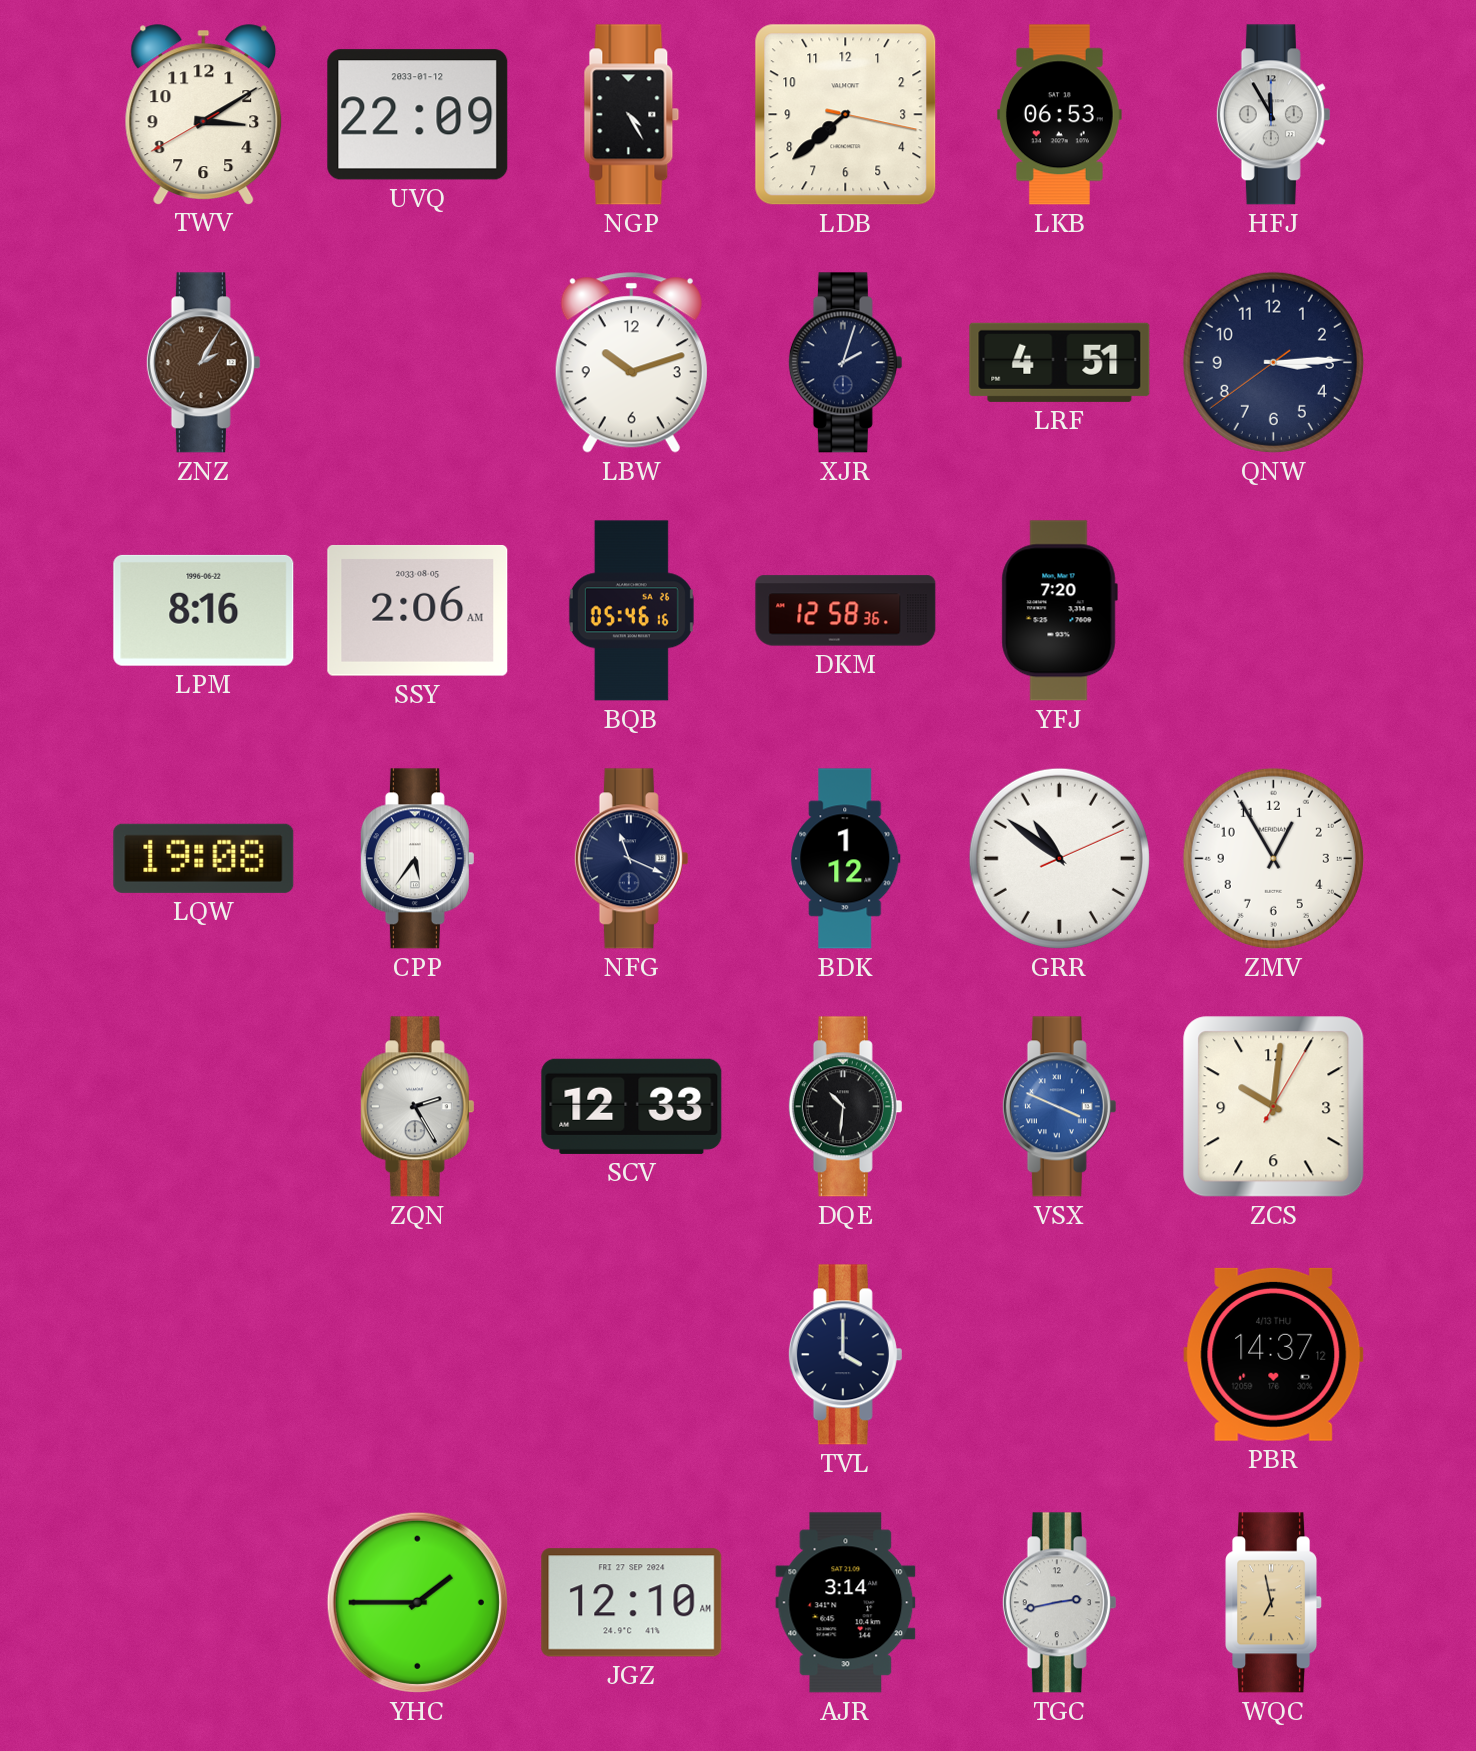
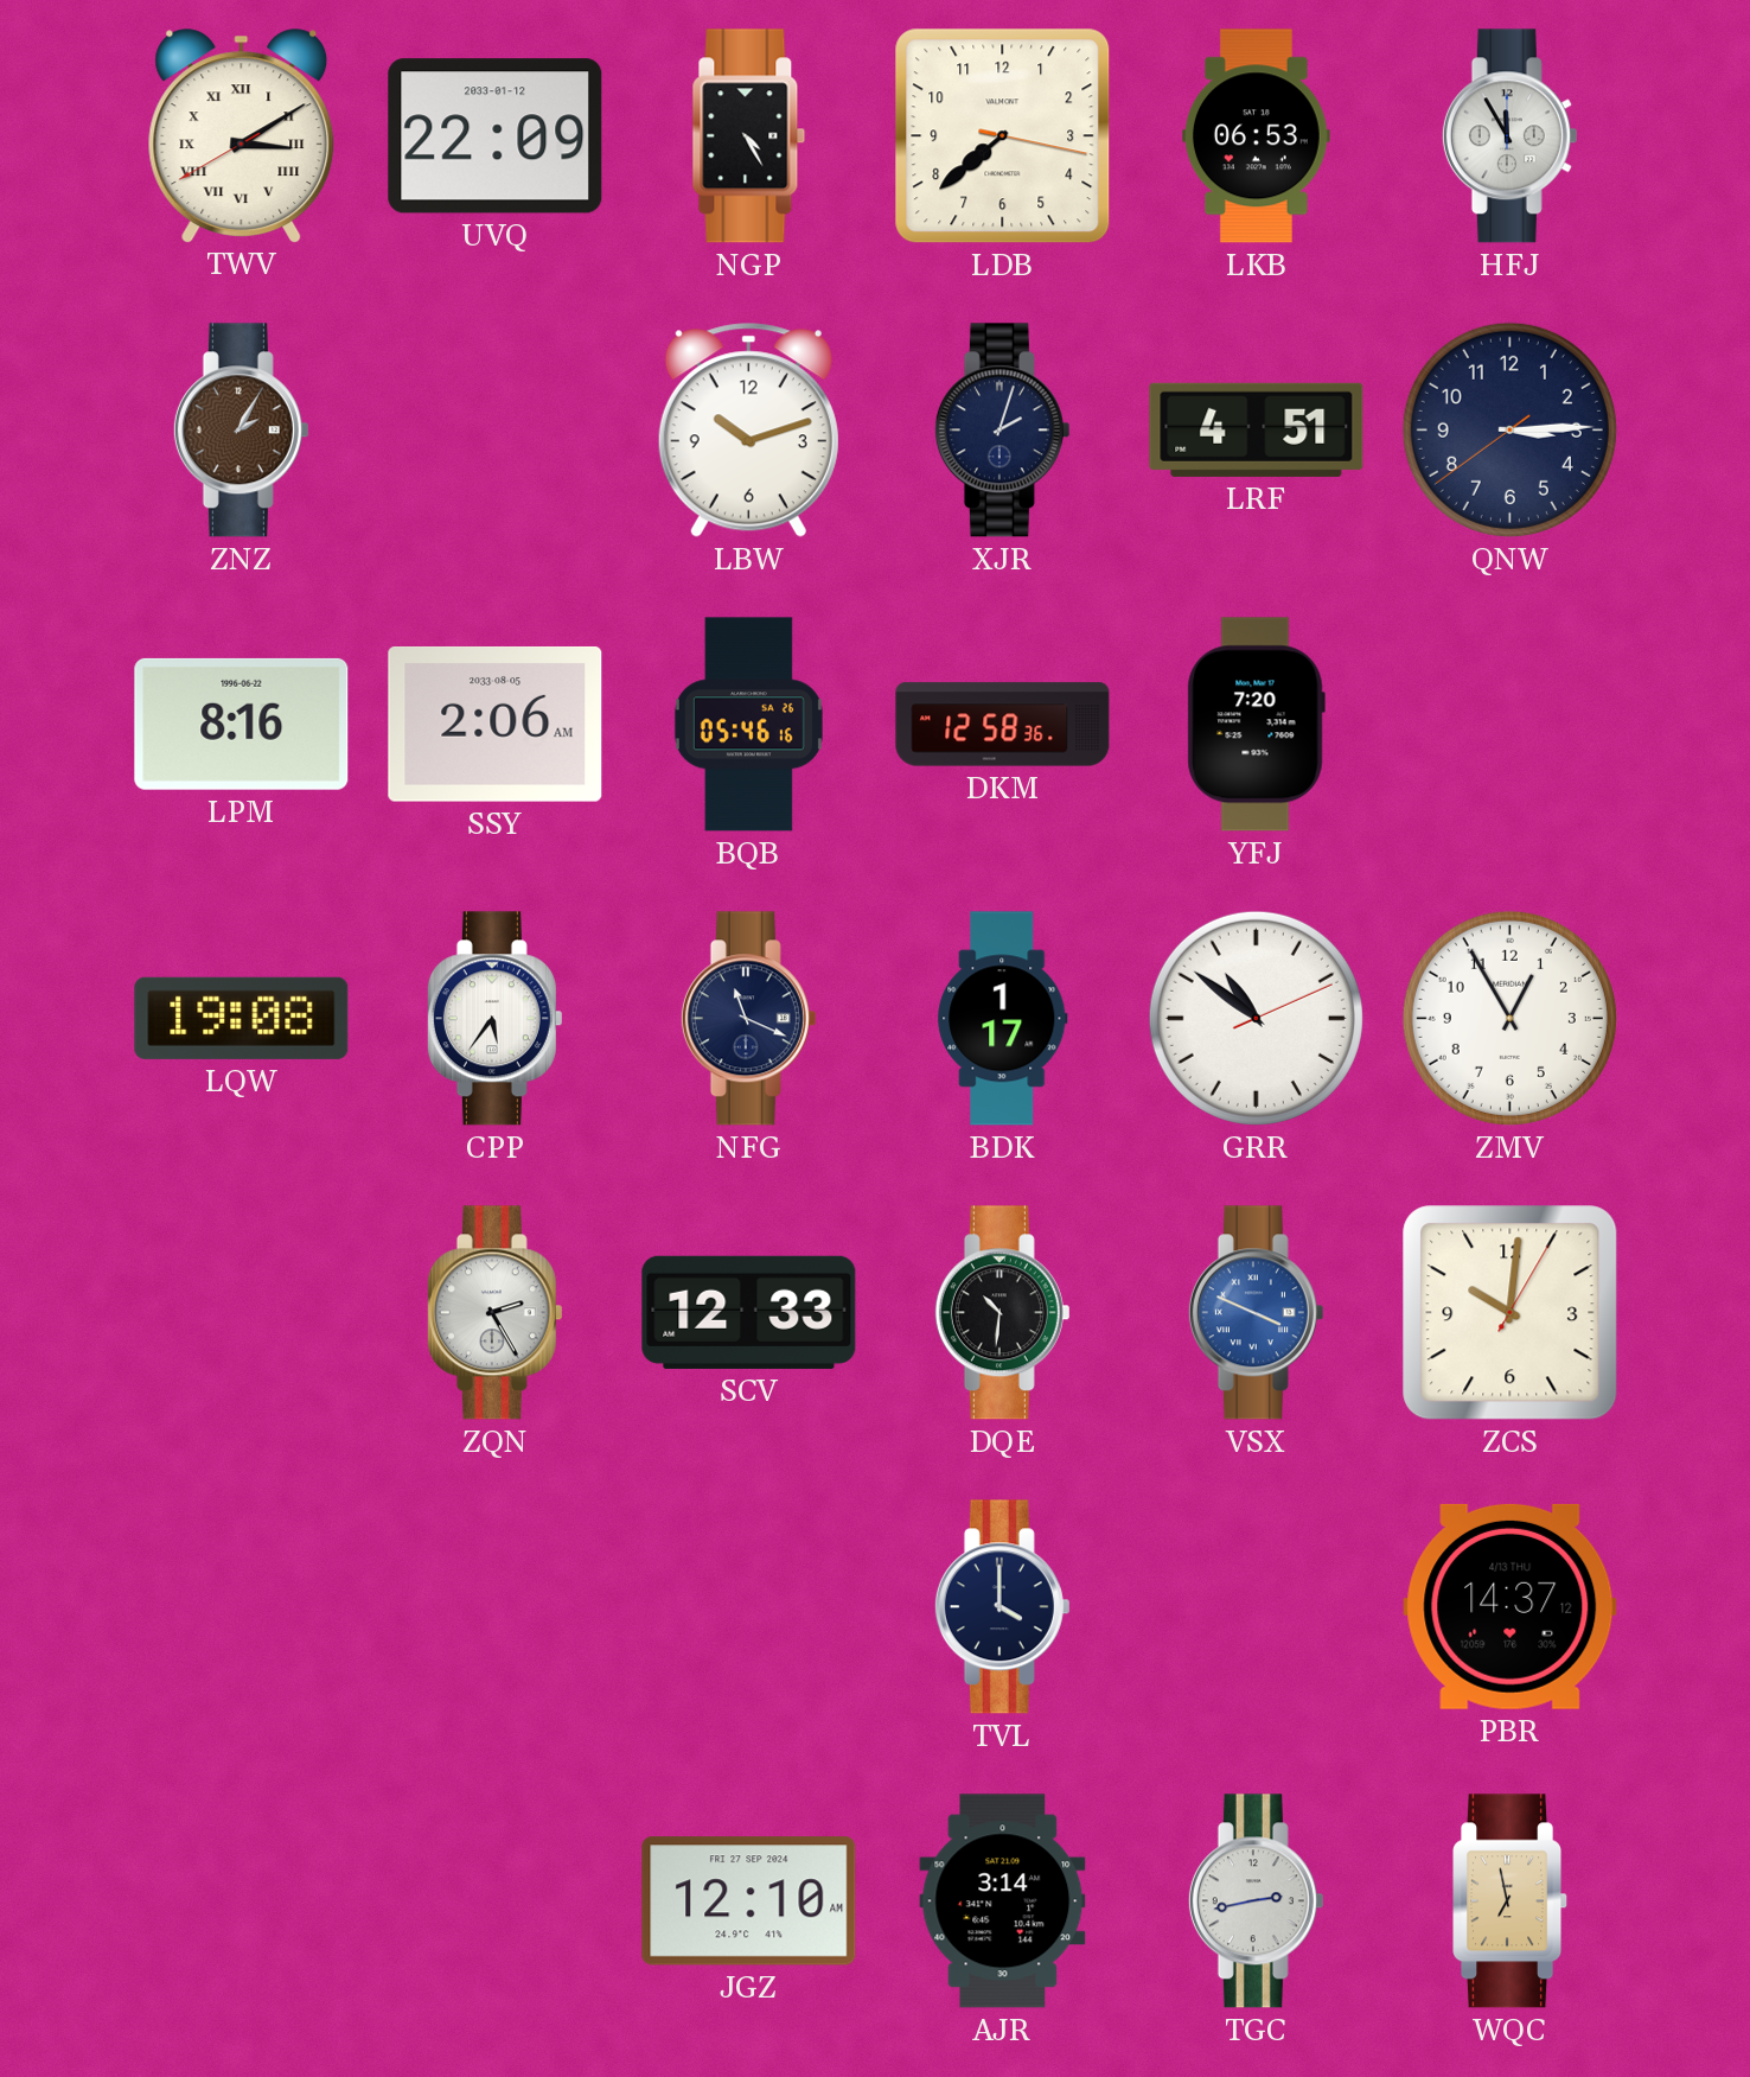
TWV numerals: Arabic -> Roman (242, 135)
BDK: 1:12 -> 1:17 (1003, 1019)
YHC: 1:45 -> none (417, 1602)
